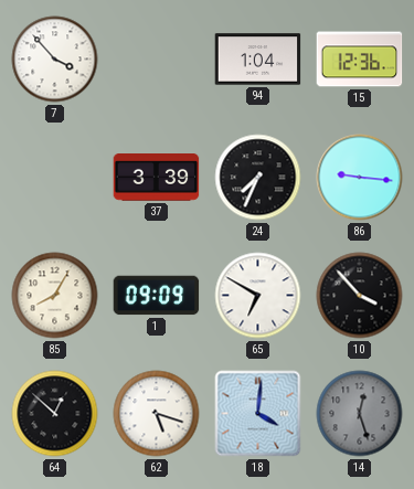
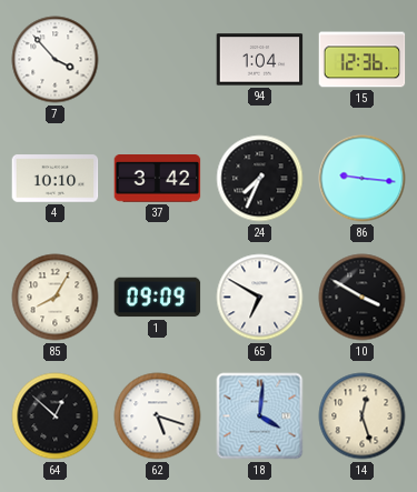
4: none -> 10:10 (56, 179)
37: 3:39 -> 3:42 (158, 179)
10: 3:53 -> 3:50 (363, 298)
14 dial: grey -> cream (363, 416)
